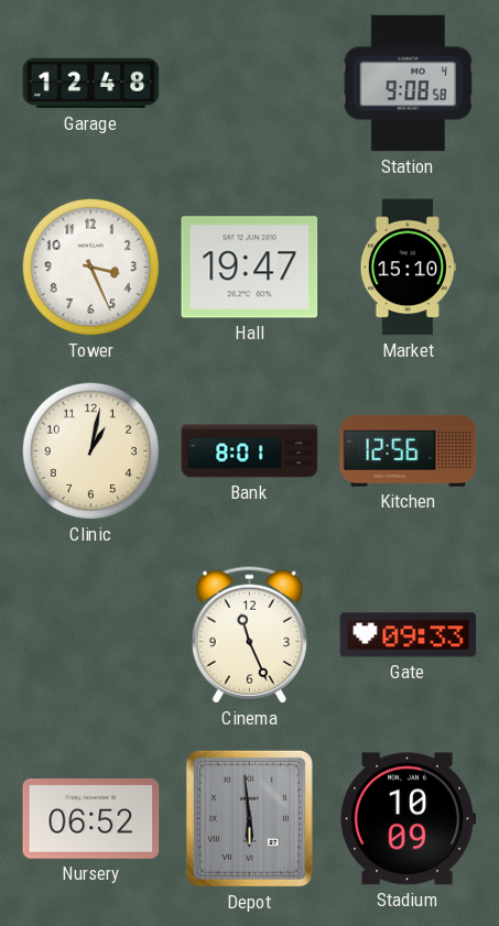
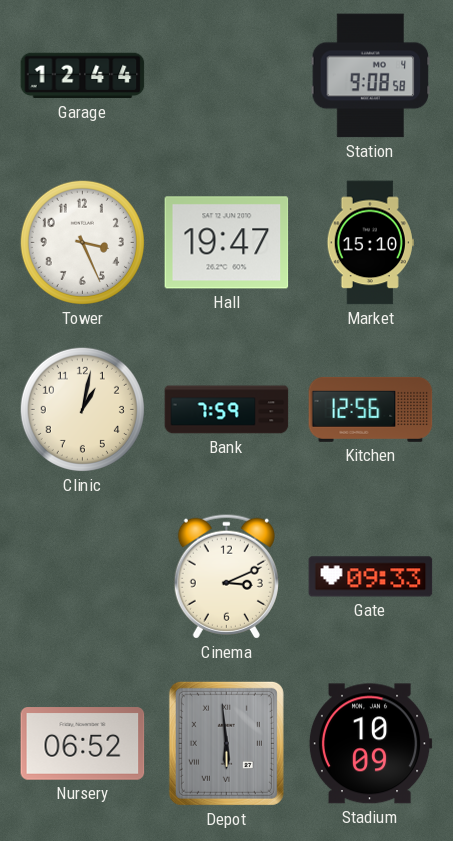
Garage: 12:48 -> 12:44 (83, 76)
Bank: 8:01 -> 7:59 (227, 410)
Cinema: 11:26 -> 3:11 (226, 576)
